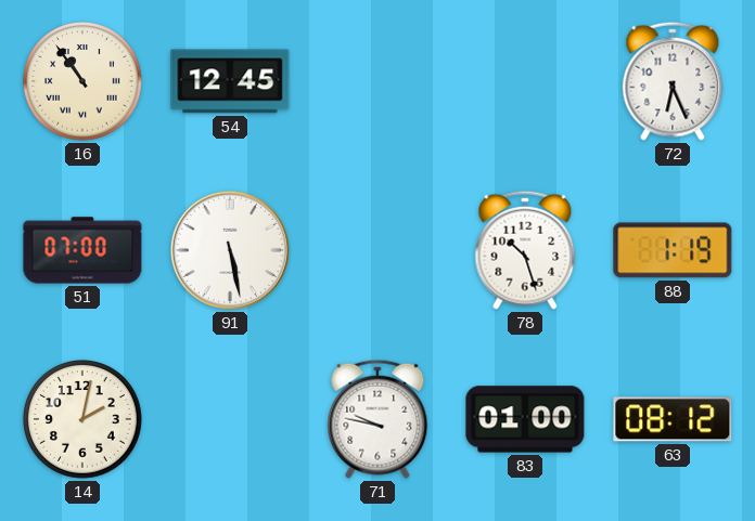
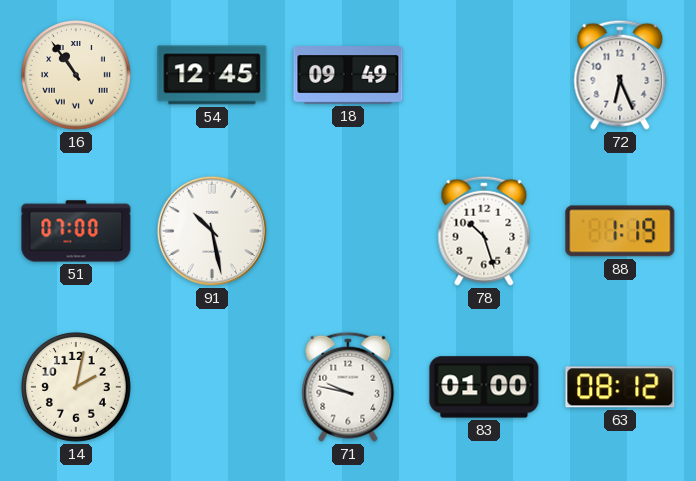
18: none -> 09:49 (348, 75)
91: 5:28 -> 10:28 (212, 231)
